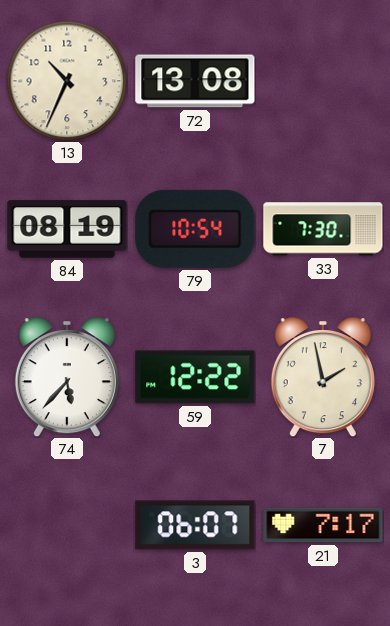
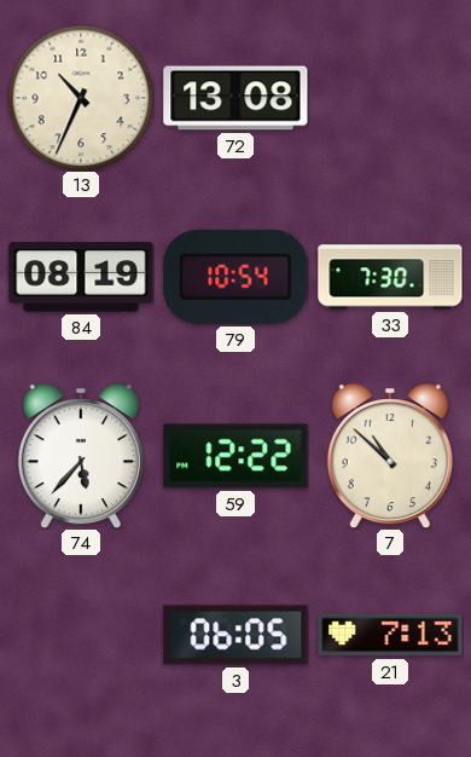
7: 1:58 -> 10:52 (390, 456)
3: 06:07 -> 06:05 (235, 635)
21: 7:17 -> 7:13 (390, 635)
